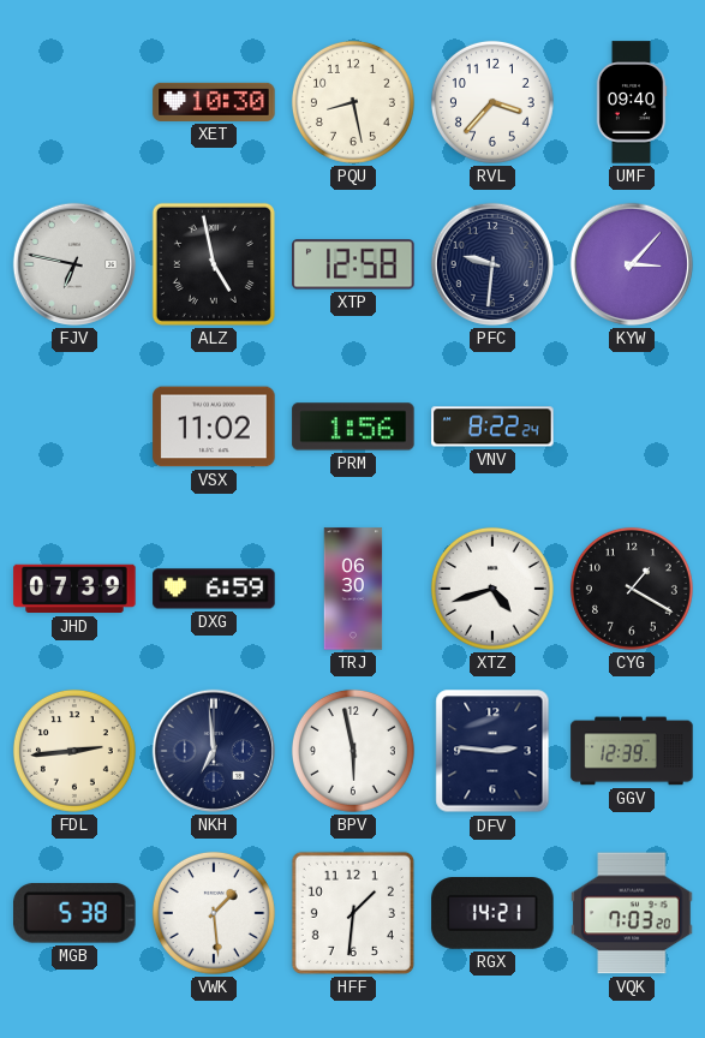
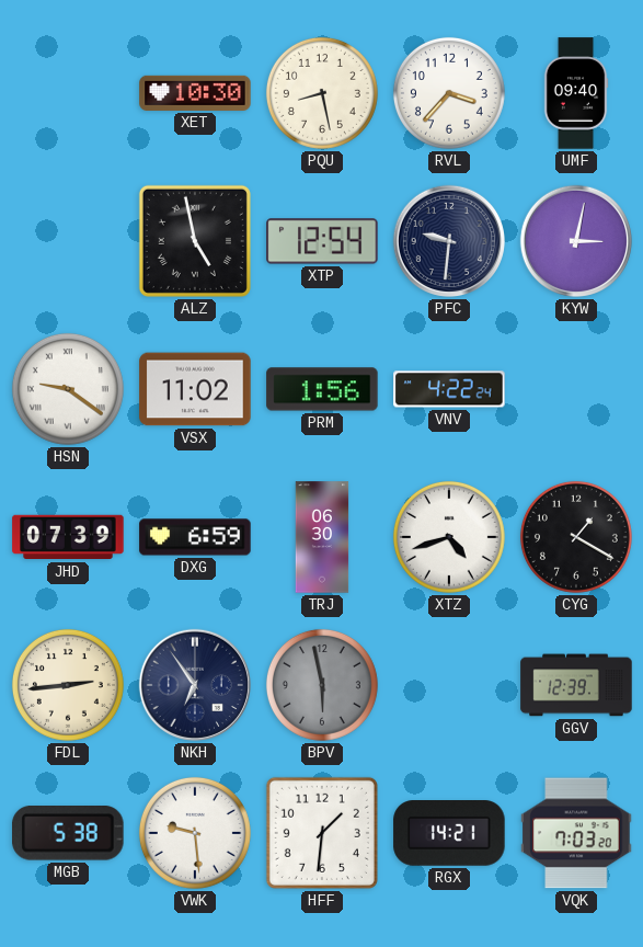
FJV: 6:47 -> none (74, 264)
XTP: 12:58 -> 12:54 (322, 241)
KYW: 3:07 -> 3:02 (576, 241)
HSN: none -> 9:21 (68, 389)
VNV: 8:22 -> 4:22 (449, 389)
NKH: 6:59 -> 6:54 (195, 685)
BPV dial: white -> grey (322, 685)
DFV: 2:46 -> none (492, 751)
VWK: 1:29 -> 9:29 (195, 833)
